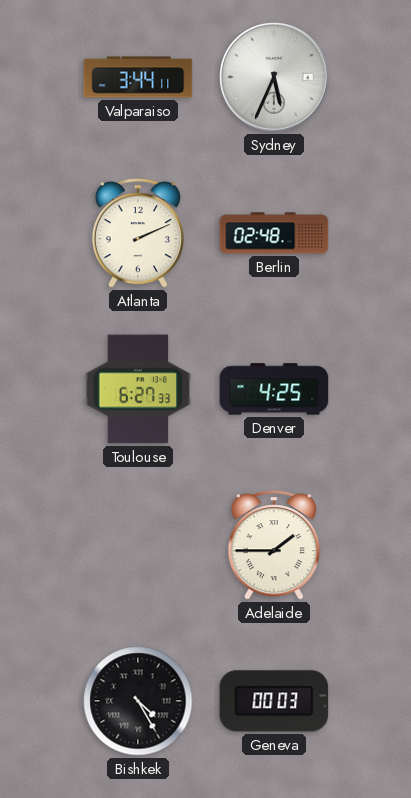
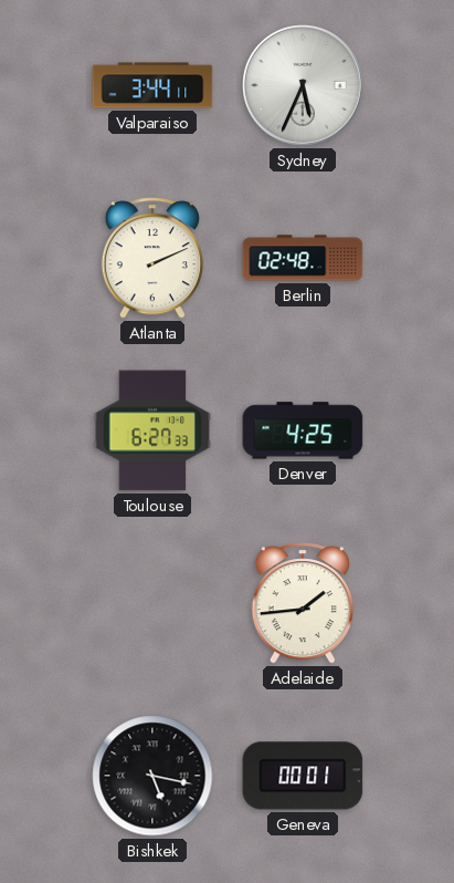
Adelaide: 1:45 -> 1:44 (303, 603)
Bishkek: 4:25 -> 5:17 (152, 776)
Geneva: 00:03 -> 00:01 (303, 776)
